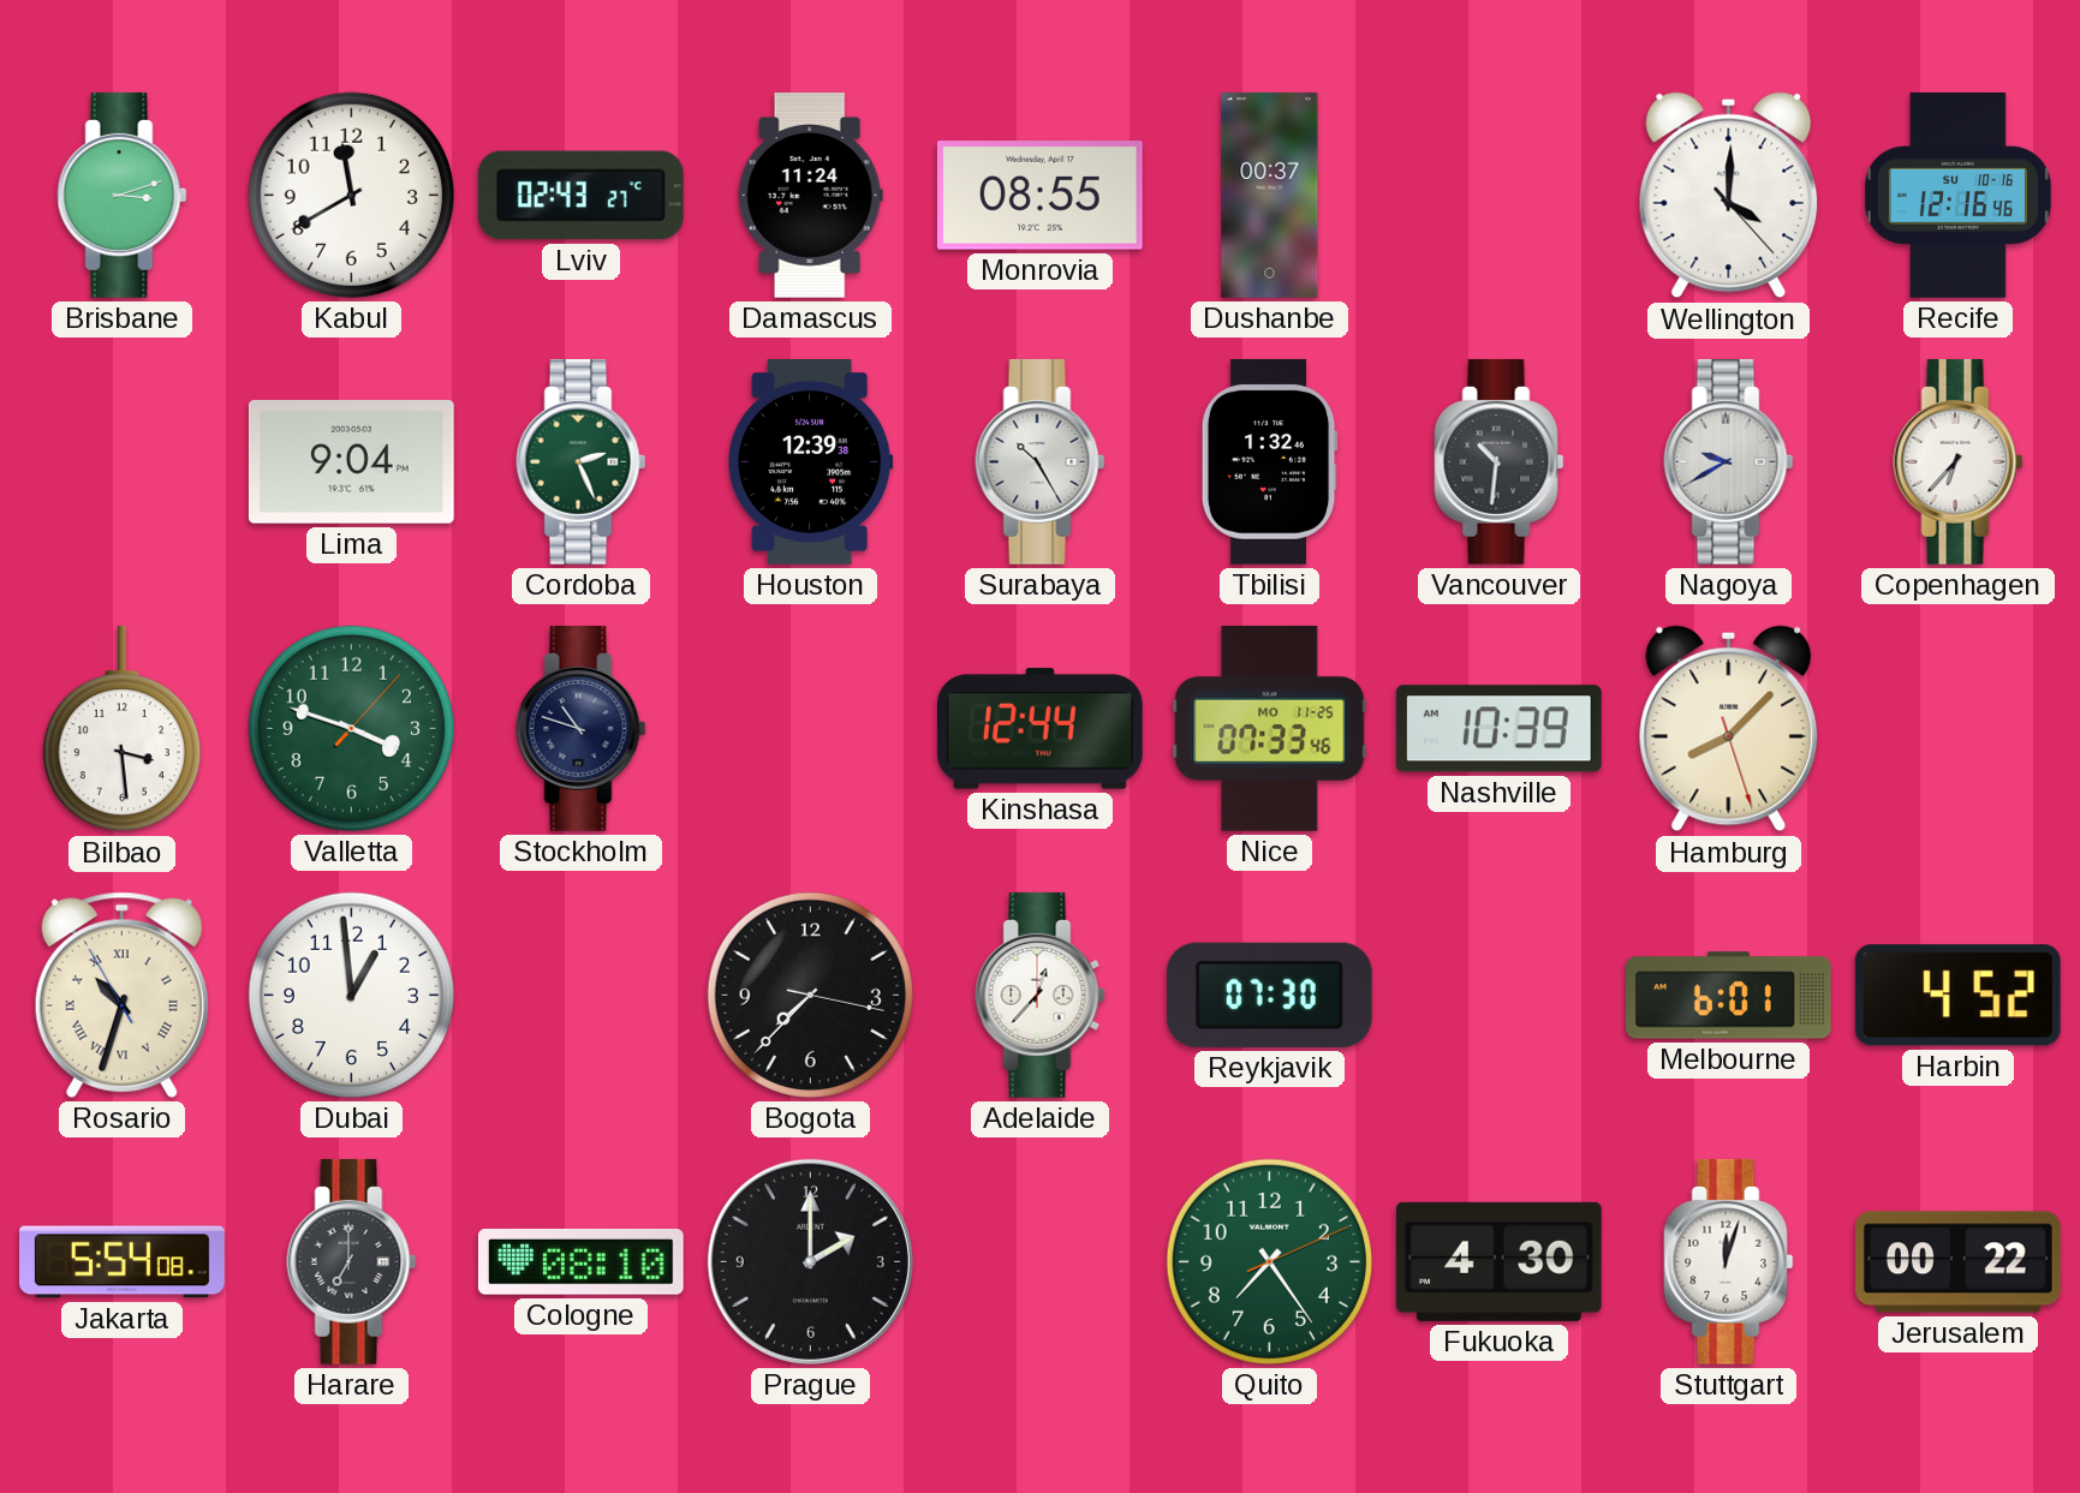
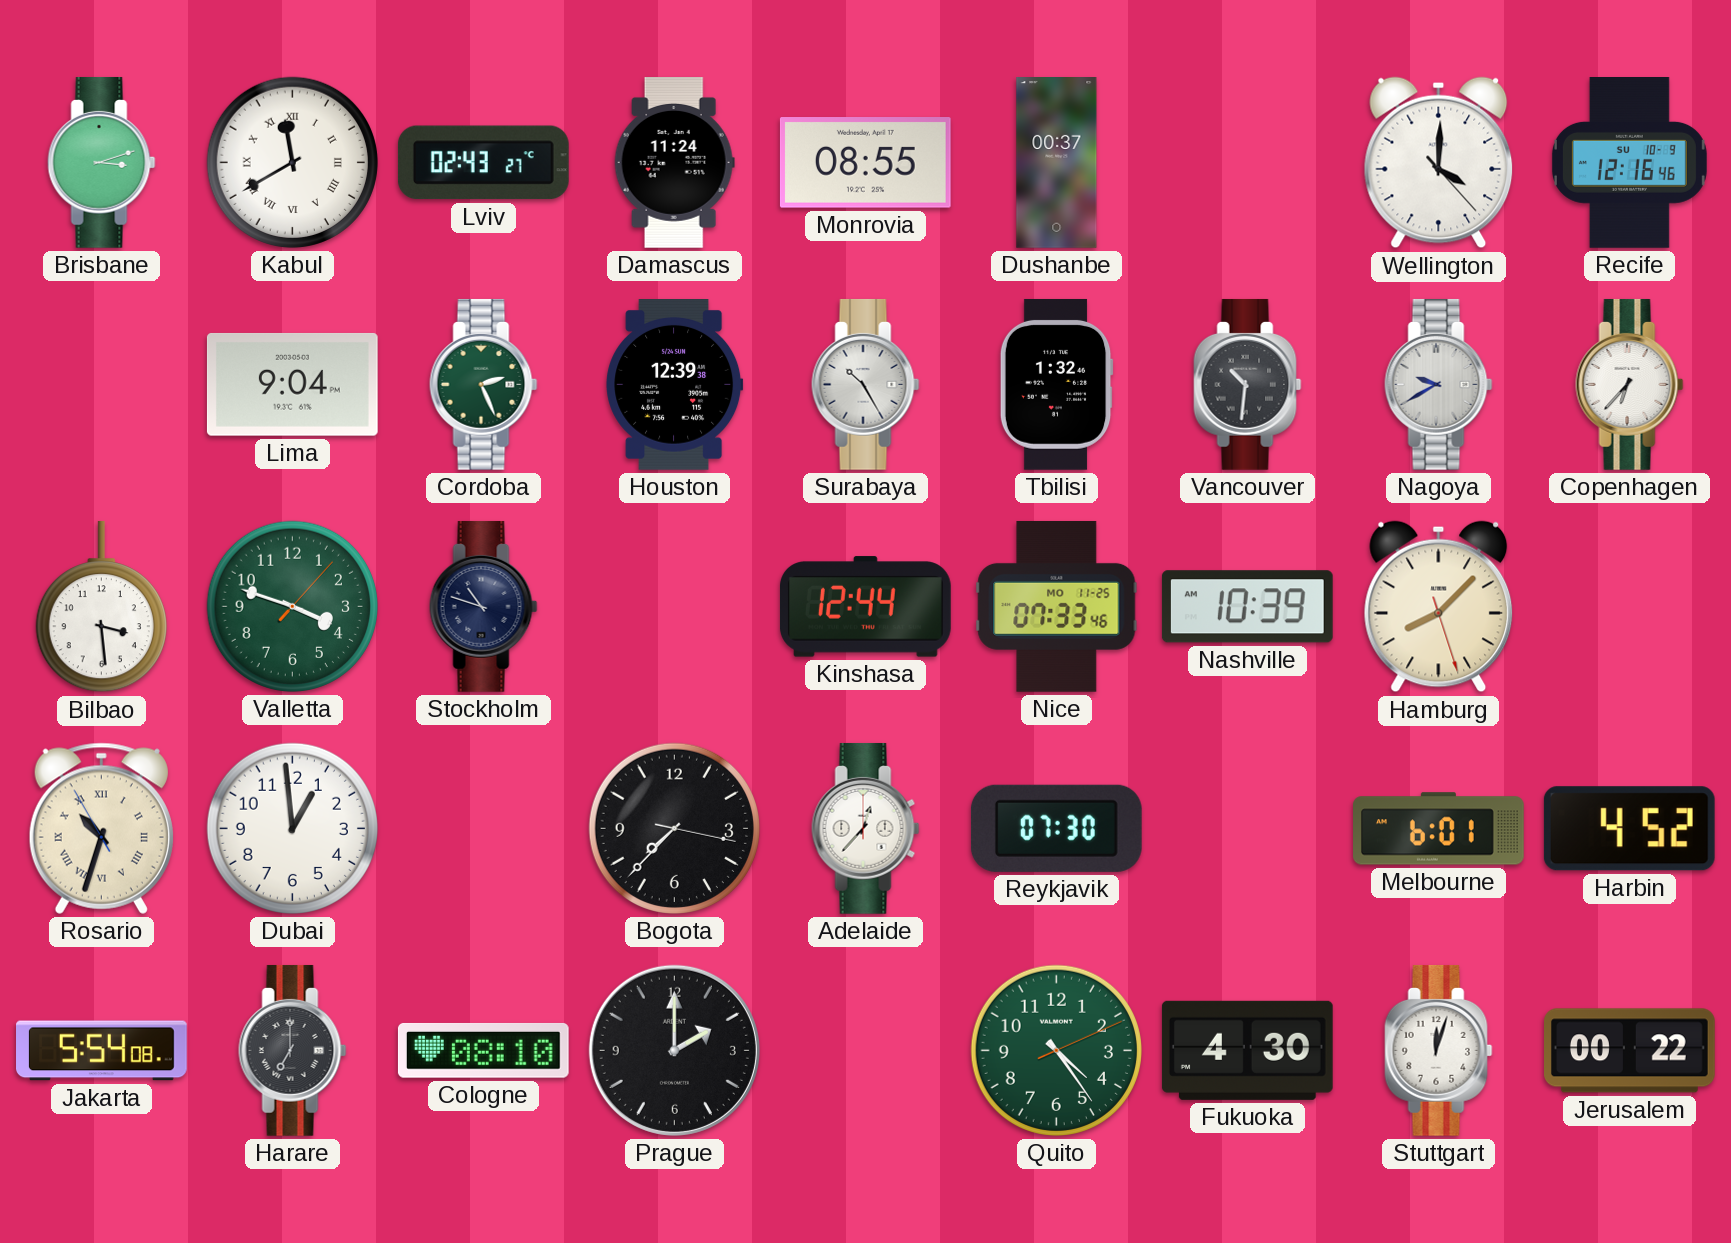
Kabul numerals: Arabic -> Roman (292, 162)
Recife date: SU 10-16 -> SU 10-9 (1629, 163)
Quito: 7:24 -> 4:24 (1056, 1050)
